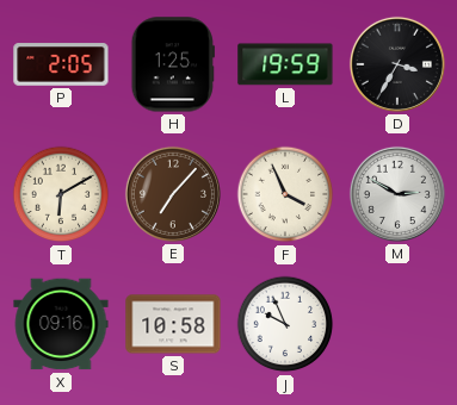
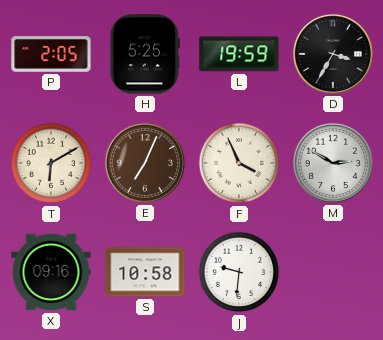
H: 1:25 -> 5:25 (145, 54)
E: 7:07 -> 7:04 (145, 163)
J: 9:56 -> 9:31 (239, 272)
